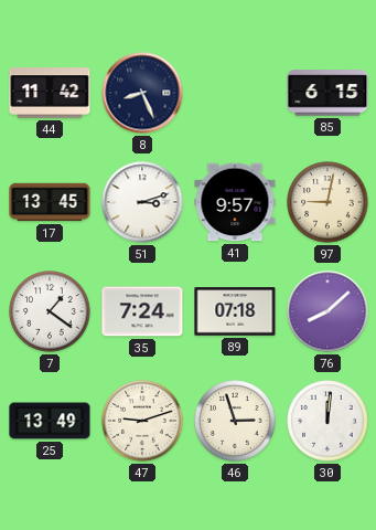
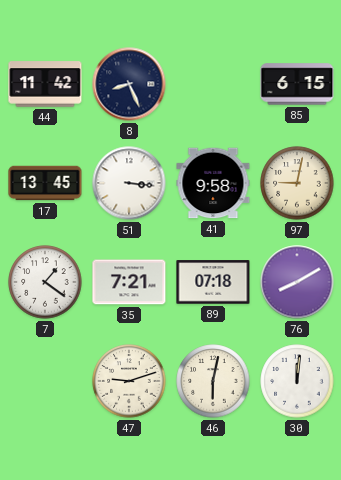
51: 3:12 -> 3:16 (129, 183)
41: 9:57 -> 9:58 (213, 183)
35: 7:24 -> 7:21 (129, 282)
76: 8:08 -> 8:10 (297, 282)
25: 13:49 -> none (50, 421)
46: 2:57 -> 6:02 (213, 381)
